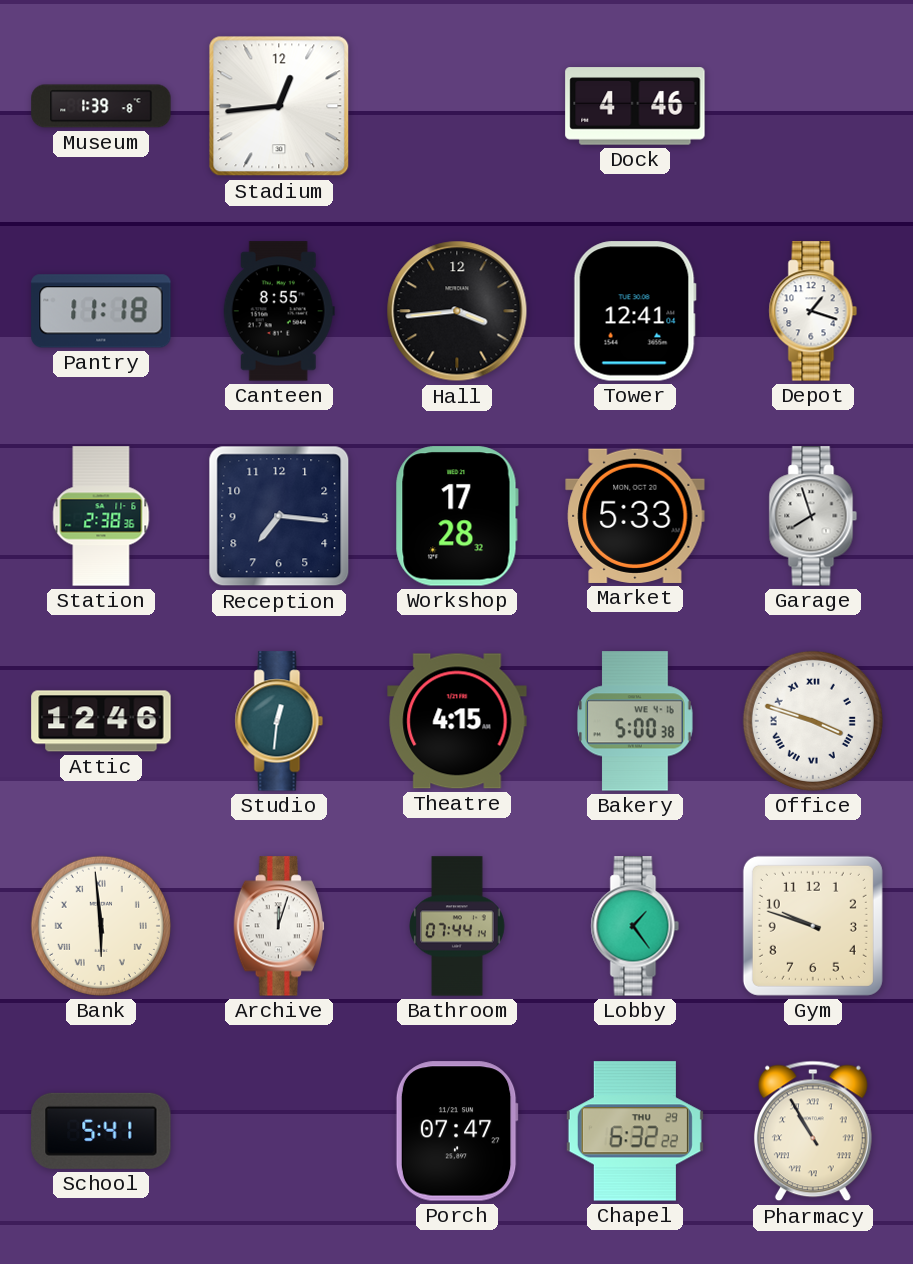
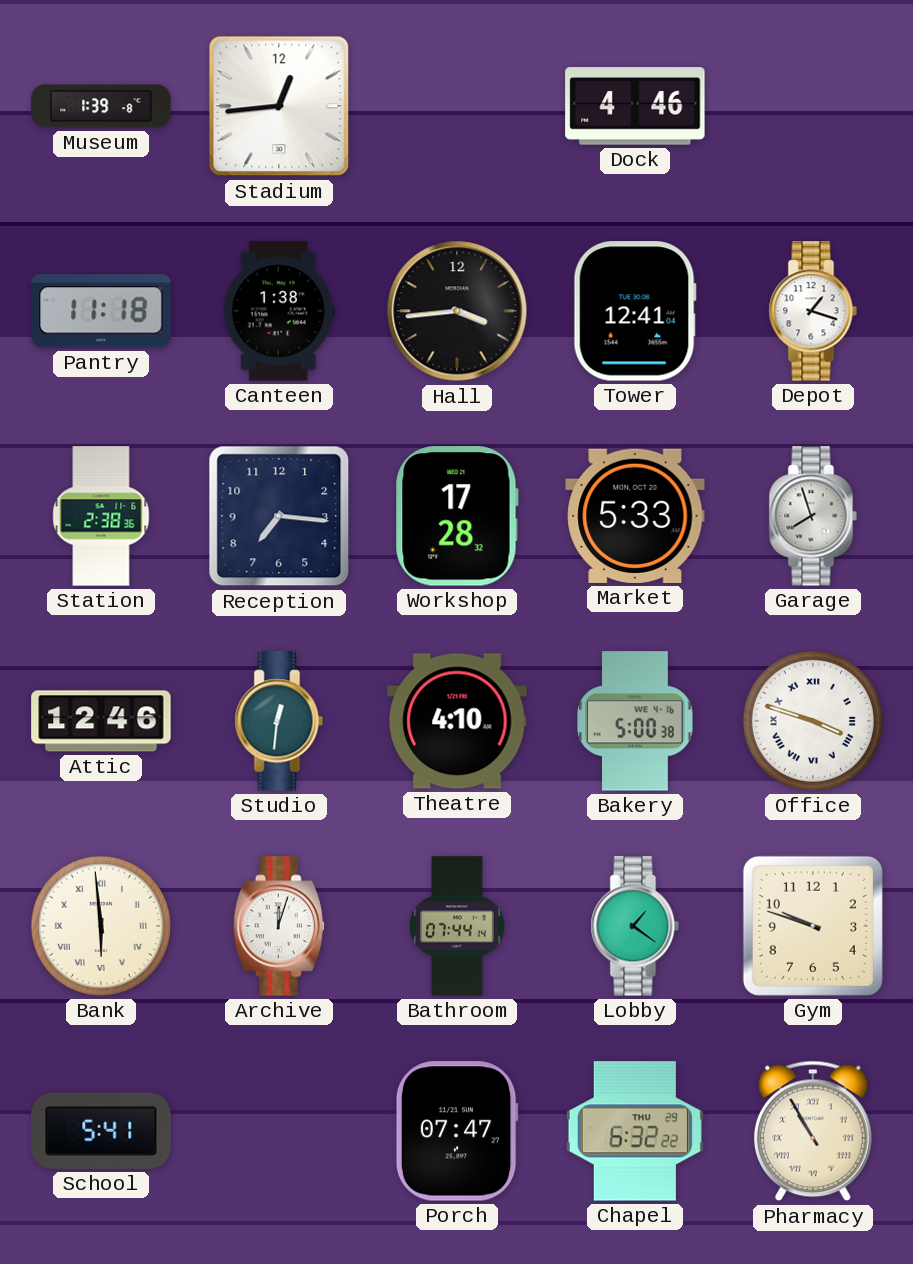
Canteen: 8:55 -> 1:38 (279, 311)
Theatre: 4:15 -> 4:10 (457, 721)
Lobby: 1:24 -> 1:21 (635, 926)
